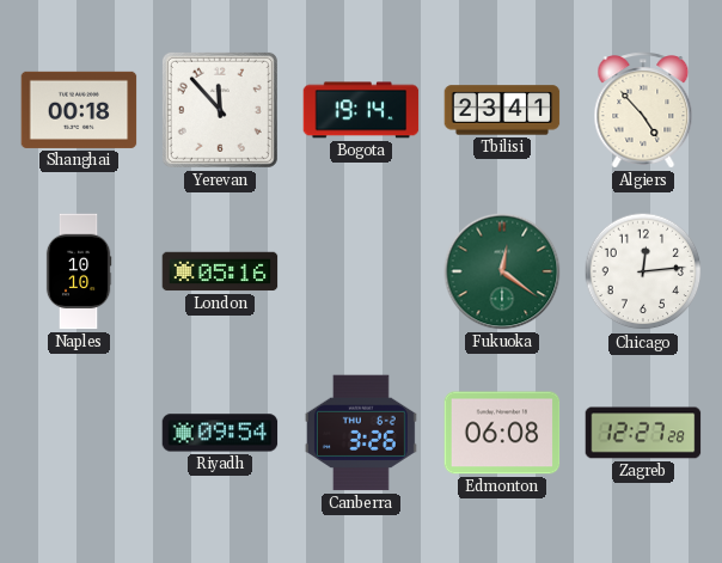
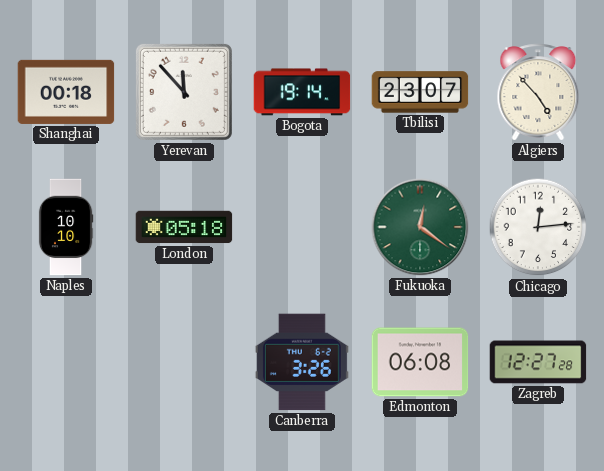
Tbilisi: 23:41 -> 23:07 (420, 92)
London: 05:16 -> 05:18 (184, 227)
Riyadh: 09:54 -> none (220, 433)
